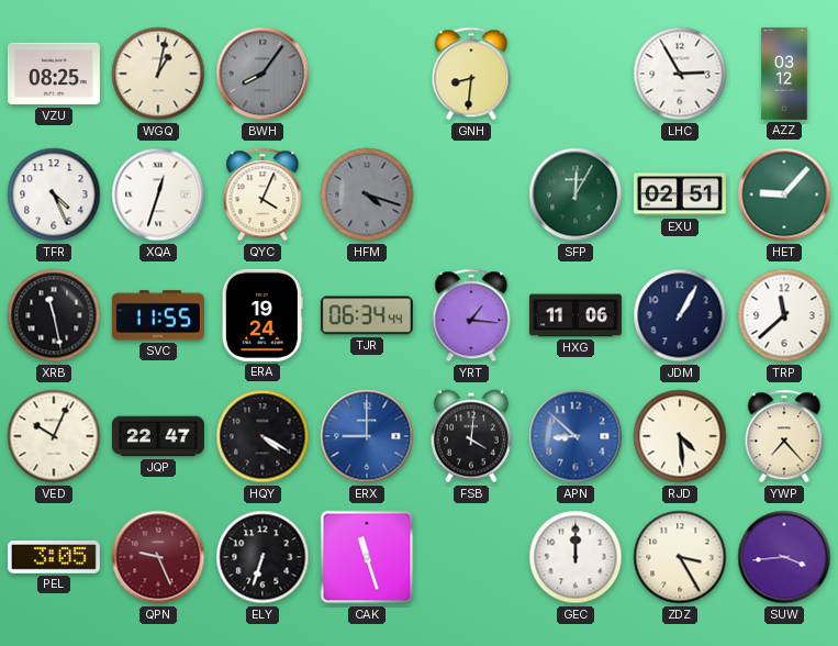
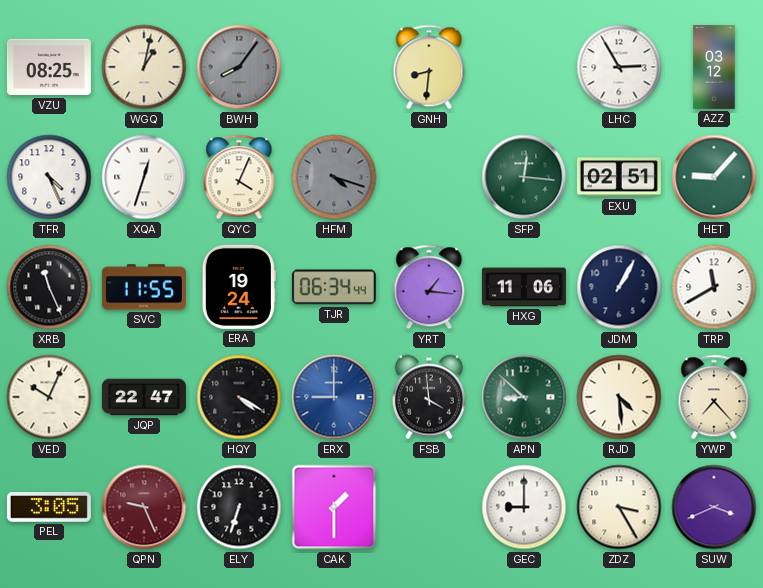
SFP: 12:05 -> 12:16 (524, 177)
XRB: 11:28 -> 11:26 (49, 287)
TRP: 11:38 -> 11:40 (714, 287)
FSB: 4:01 -> 3:59 (429, 397)
APN dial: blue -> green (524, 397)
CAK: 11:27 -> 1:30 (334, 507)
GEC: 12:00 -> 9:00 (524, 507)
SUW: 3:44 -> 3:41 (714, 507)
